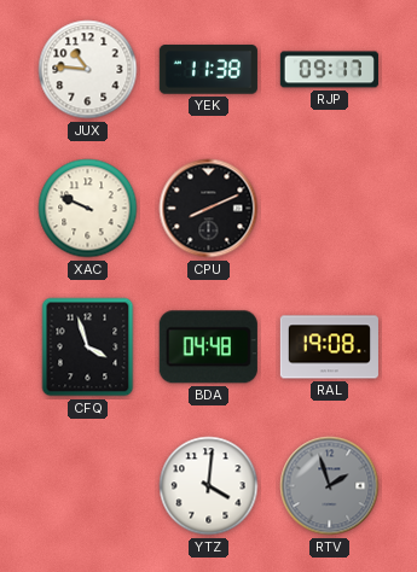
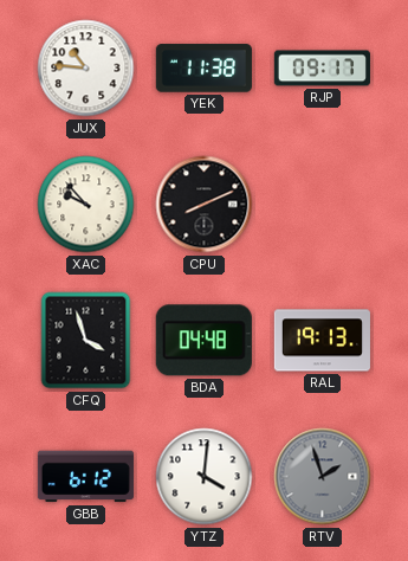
XAC: 9:49 -> 9:53 (86, 205)
RAL: 19:08 -> 19:13 (322, 341)
GBB: none -> 6:12 (85, 477)
